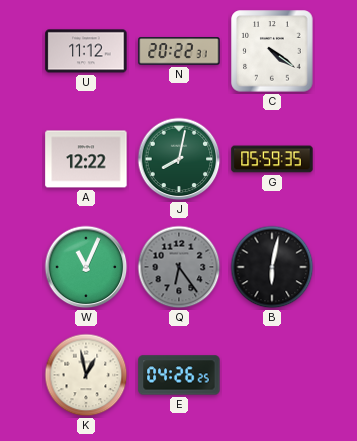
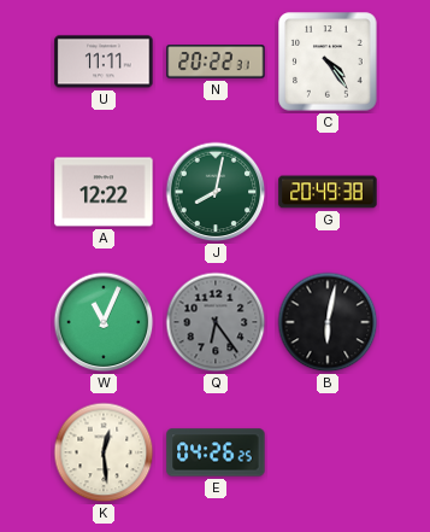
U: 11:12 -> 11:11 (104, 62)
C: 4:21 -> 4:24 (328, 62)
G: 05:59 -> 20:49 (328, 192)
K: 12:58 -> 12:29 (104, 452)
